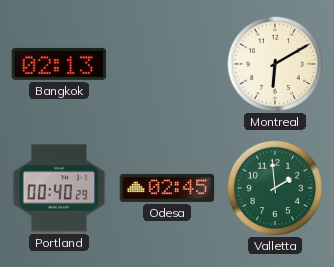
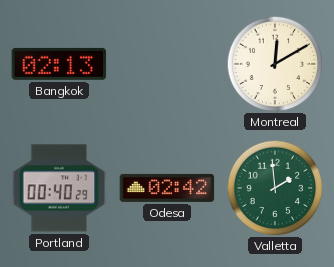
Montreal: 6:10 -> 12:10 (275, 64)
Odesa: 02:45 -> 02:42 (167, 188)
